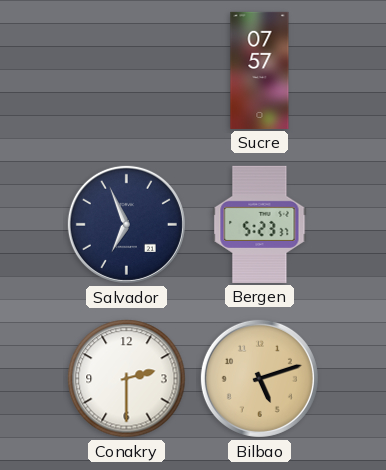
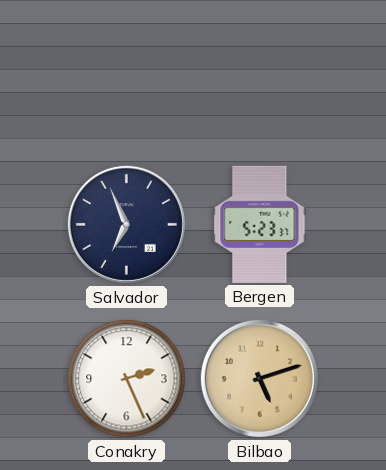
Sucre: 07:57 -> none (260, 70)
Conakry: 2:30 -> 2:26 (127, 379)
